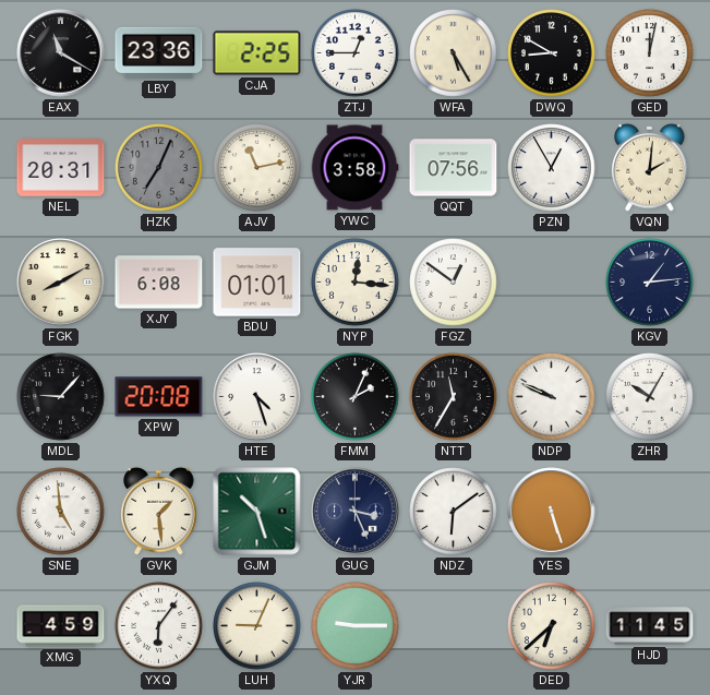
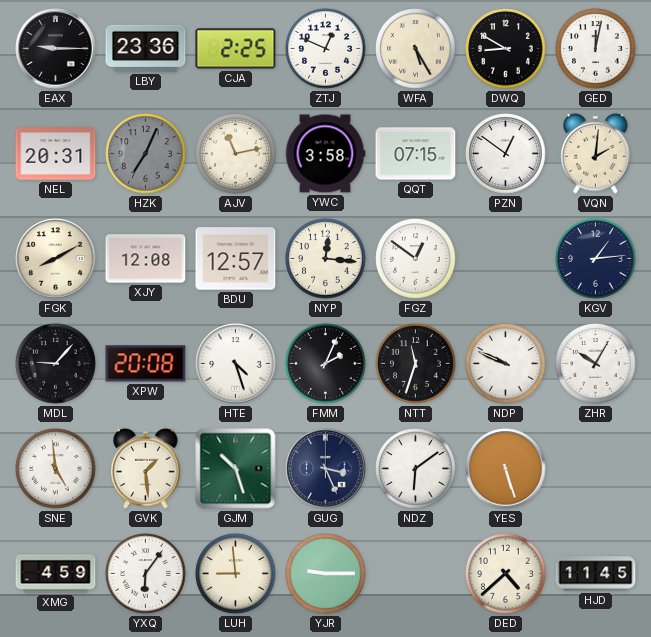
EAX: 11:20 -> 9:15 (56, 49)
ZTJ: 12:45 -> 12:49 (326, 49)
QQT: 07:56 -> 07:15 (416, 154)
PZN: 12:55 -> 12:51 (506, 154)
XJY: 6:08 -> 12:08 (146, 259)
BDU: 01:01 -> 12:57 (236, 259)
NTT: 11:35 -> 11:33 (416, 364)
LUH: 9:04 -> 8:59 (236, 574)
DED: 6:38 -> 4:38 (506, 574)
